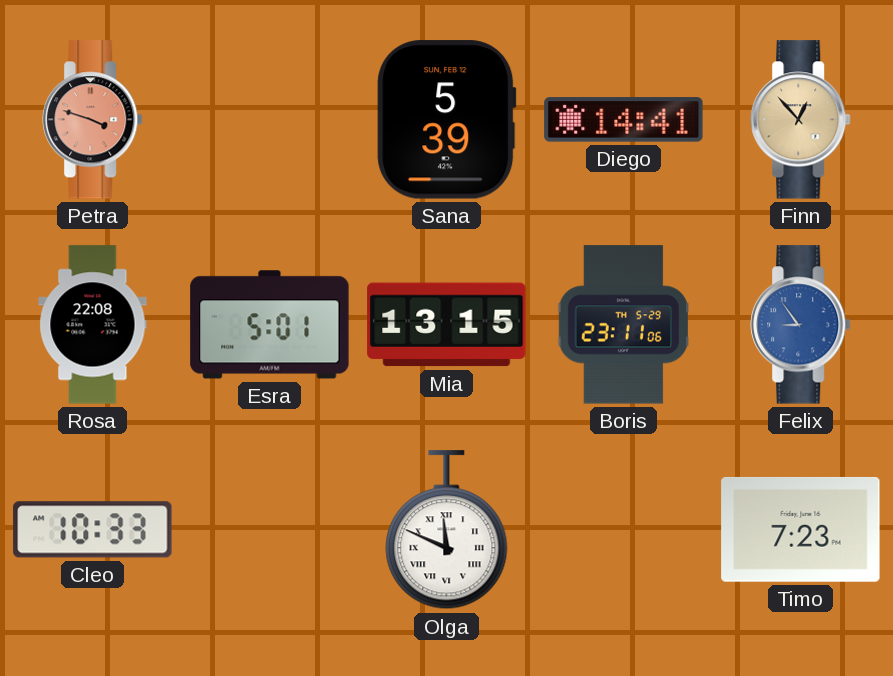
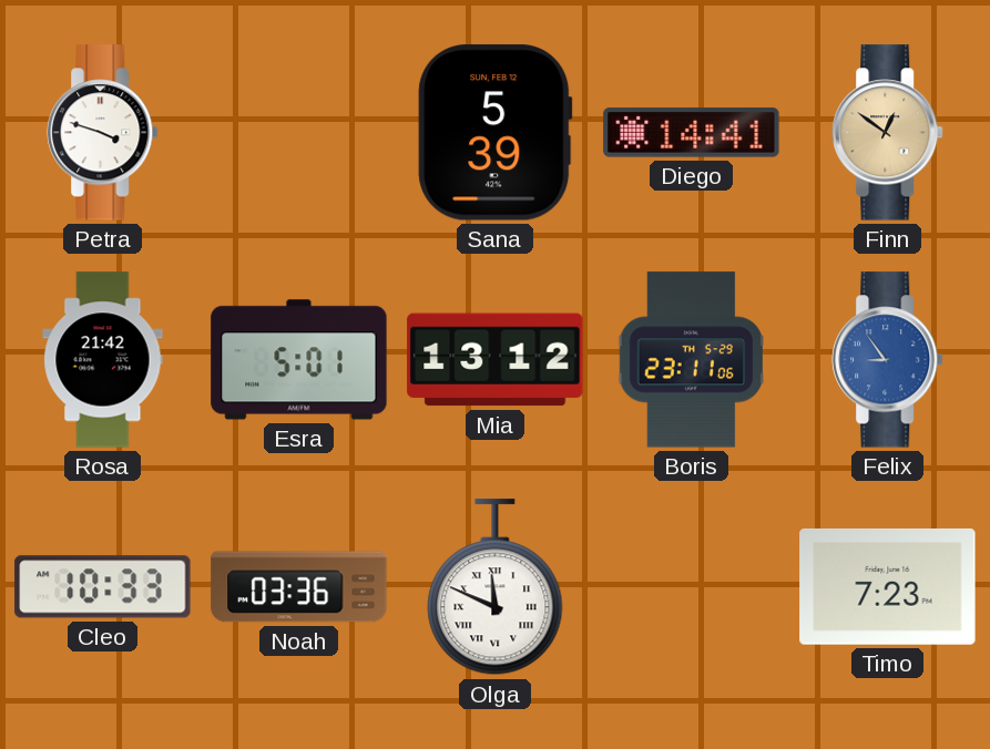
Petra dial: salmon -> white (103, 133)
Finn: 12:53 -> 12:51 (888, 133)
Rosa: 22:08 -> 21:42 (103, 360)
Mia: 13:15 -> 13:12 (496, 360)
Noah: none -> 03:36 (299, 587)
